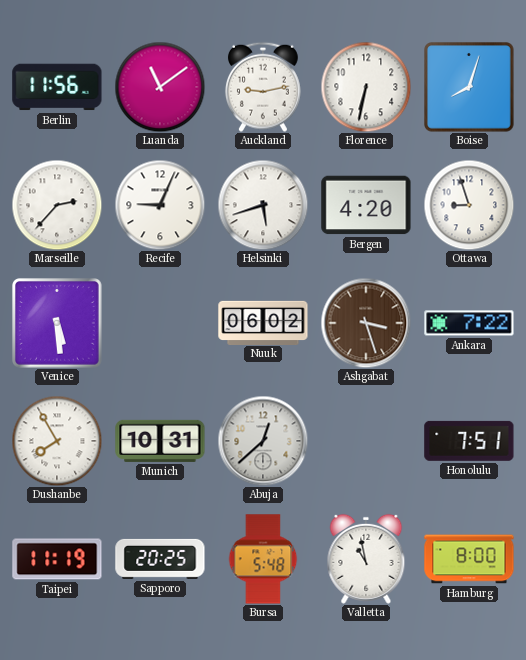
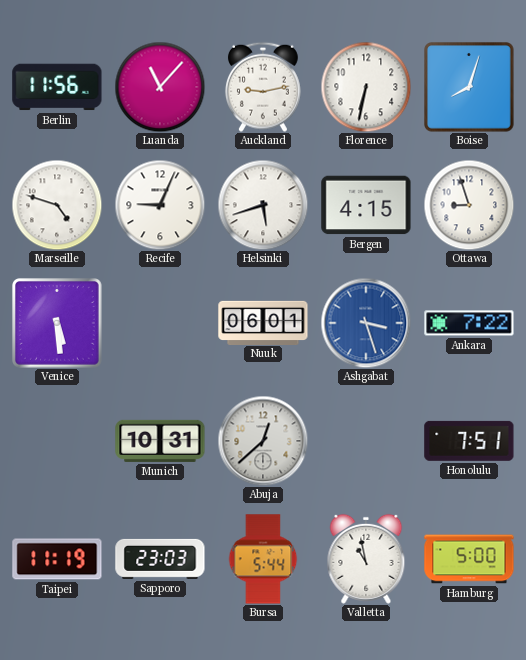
Luanda: 11:09 -> 11:07 (160, 87)
Marseille: 2:37 -> 4:48 (57, 205)
Bergen: 4:20 -> 4:15 (366, 205)
Nuuk: 06:02 -> 06:01 (263, 322)
Ashgabat dial: brown -> blue (366, 323)
Dushanbe: 7:55 -> none (57, 441)
Sapporo: 20:25 -> 23:03 (160, 559)
Bursa: 5:48 -> 5:44 (263, 559)
Hamburg: 8:00 -> 5:00 (469, 559)
